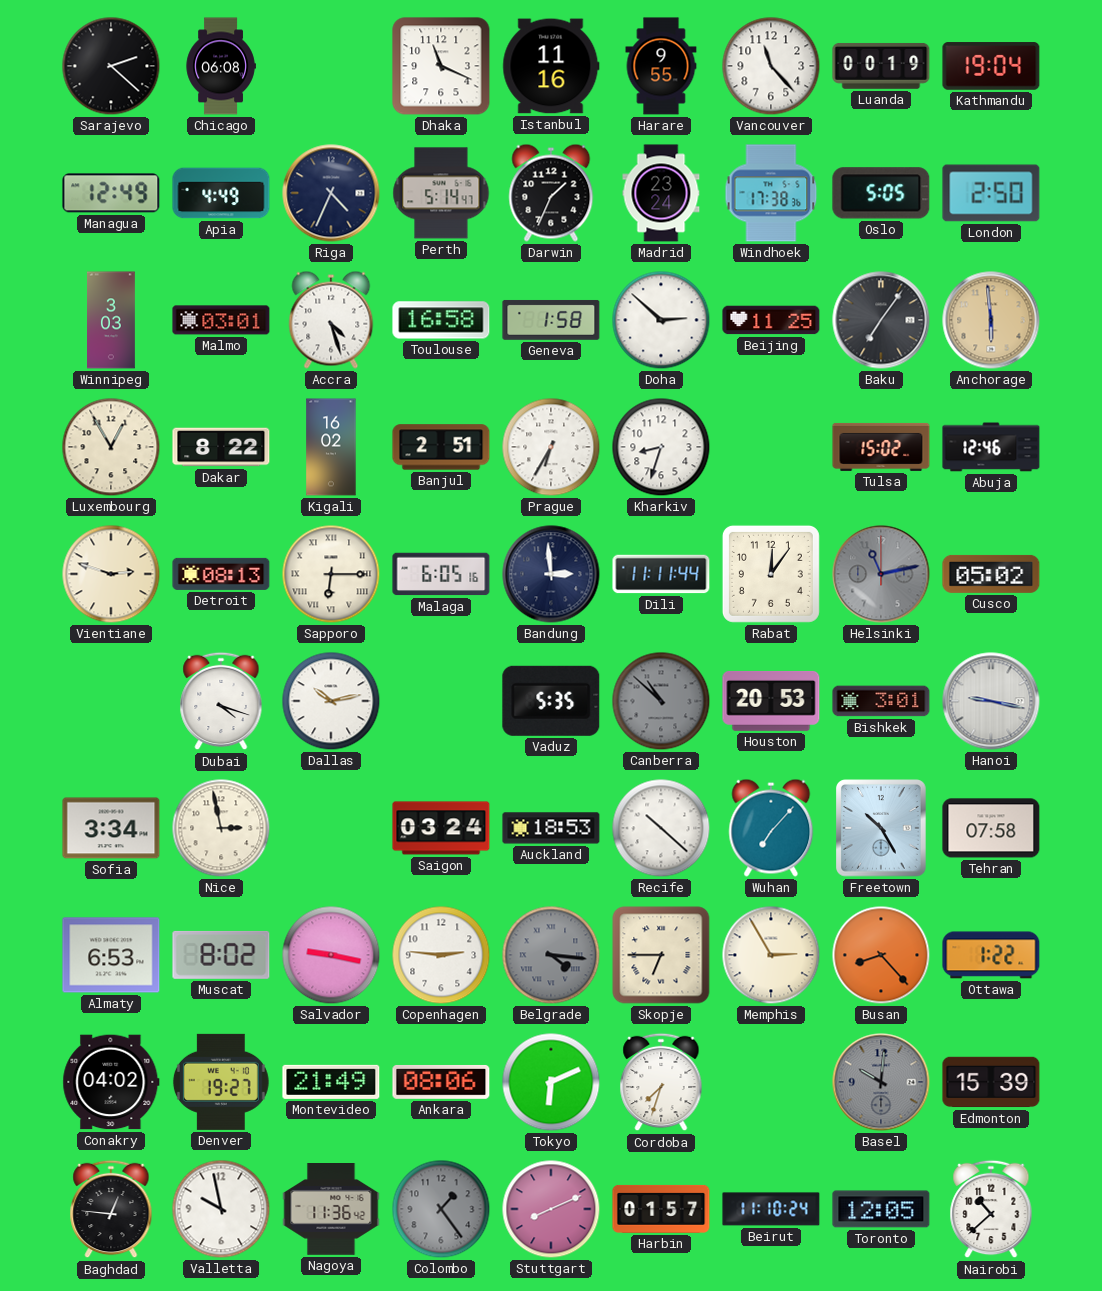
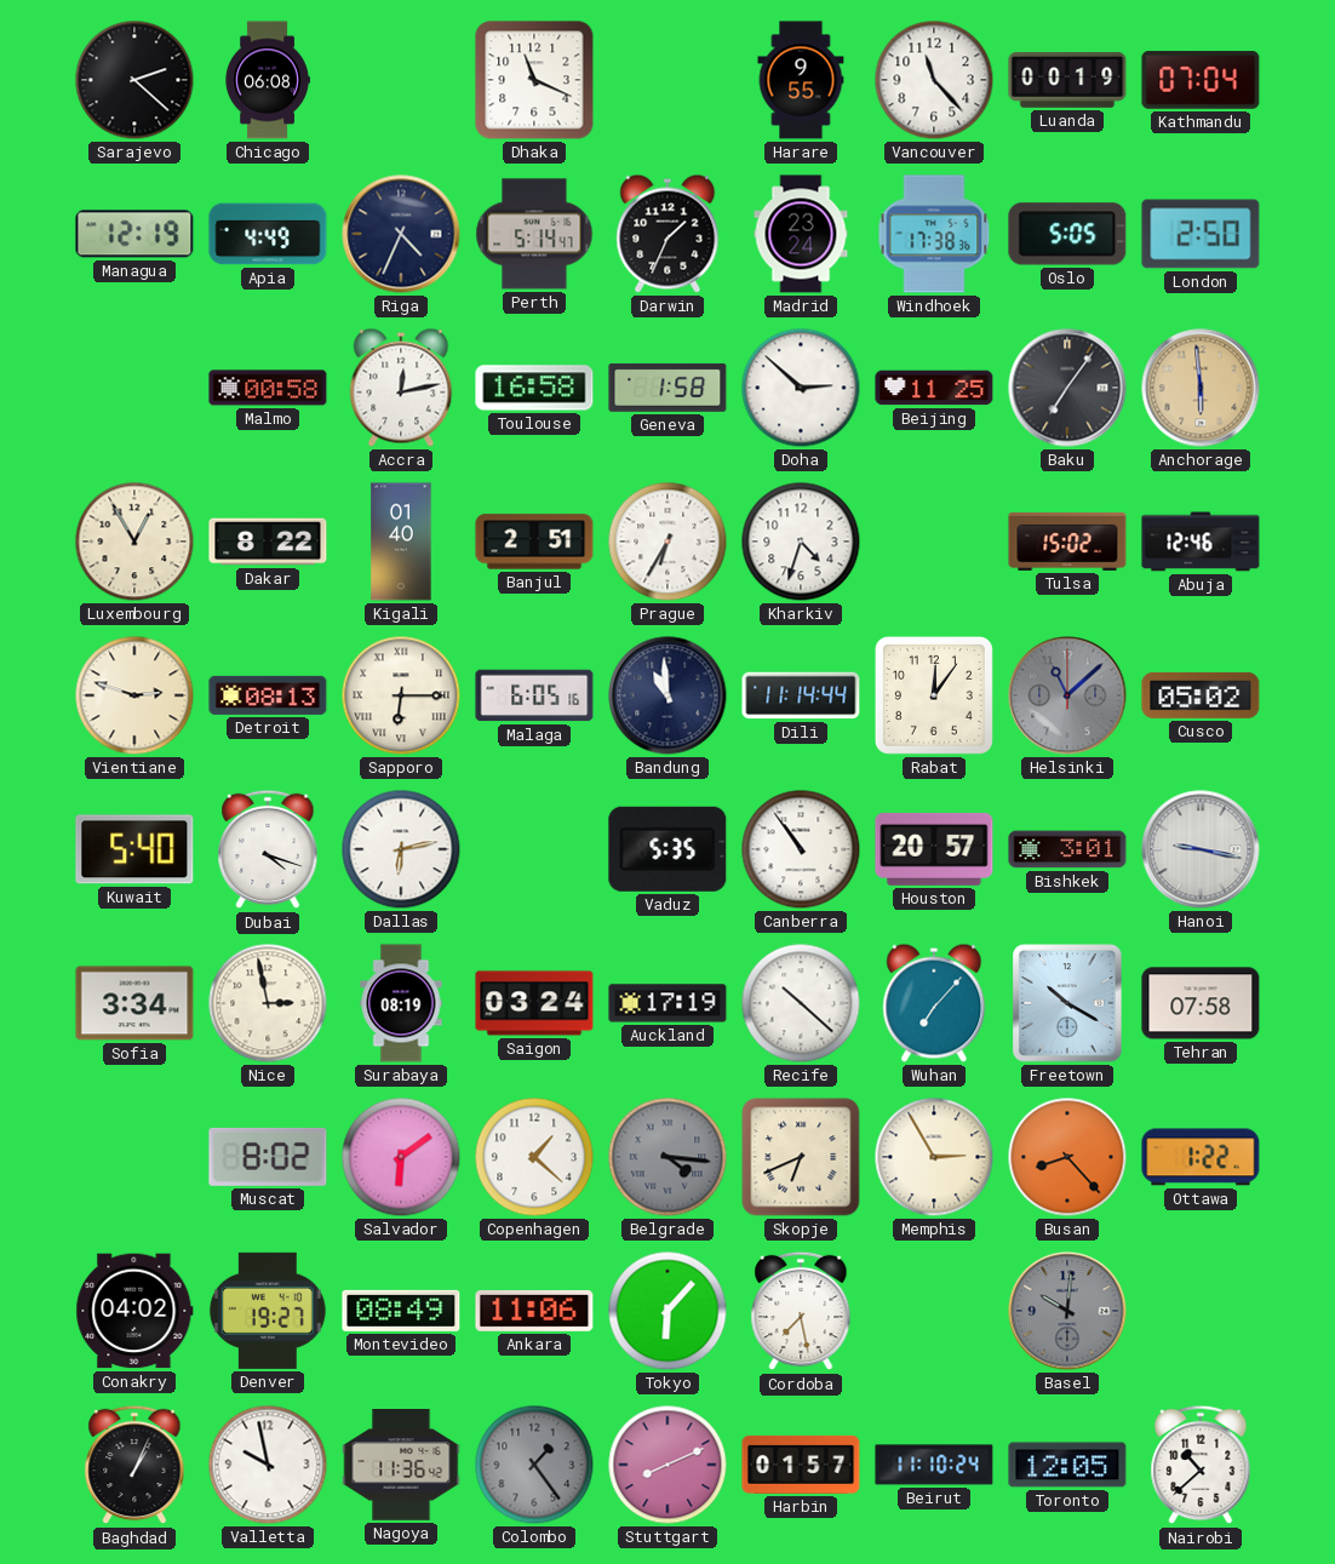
Istanbul: 11:16 -> none (551, 66)
Kathmandu: 19:04 -> 07:04 (1201, 80)
Managua: 12:49 -> 12:19 (134, 234)
Winnipeg: 3:03 -> none (112, 320)
Malmo: 03:01 -> 00:58 (268, 388)
Accra: 4:27 -> 12:13 (401, 388)
Kigali: 16:02 -> 01:40 (401, 542)
Kharkiv: 8:33 -> 4:33 (801, 542)
Bandung: 2:59 -> 10:59 (667, 695)
Dili: 11:11 -> 11:14 (801, 695)
Helsinki: 11:13 -> 11:08 (1067, 695)
Kuwait: none -> 5:40 (134, 849)
Dallas: 10:13 -> 6:13 (401, 849)
Canberra: 10:52 -> 10:54 (801, 849)
Canberra dial: grey -> white (801, 849)
Houston: 20:53 -> 20:57 (934, 849)
Surabaya: none -> 08:19 (401, 1003)
Auckland: 18:53 -> 17:19 (667, 1003)
Freetown: 10:25 -> 10:20 (1067, 1003)
Almaty: 6:53 -> none (111, 955)
Salvador: 9:17 -> 6:09 (401, 1157)
Copenhagen: 2:46 -> 1:22 (534, 1157)
Skopje: 6:45 -> 6:41 (801, 1157)
Montevideo: 21:49 -> 08:49 (401, 1311)
Ankara: 08:06 -> 11:06 (534, 1311)
Tokyo: 6:11 -> 6:07 (667, 1311)
Cordoba: 7:33 -> 7:28 (801, 1311)
Edmonton: 15:39 -> none (991, 1082)
Baghdad: 12:46 -> 1:04 (134, 1465)
